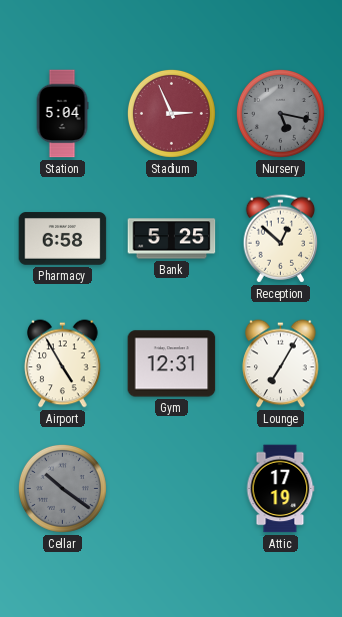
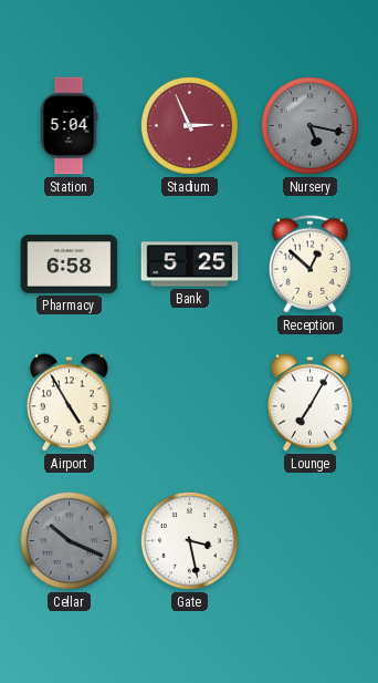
Gym: 12:31 -> none (172, 364)
Cellar: 10:21 -> 10:19 (69, 540)
Gate: none -> 3:28 (189, 540)
Attic: 17:19 -> none (280, 489)
